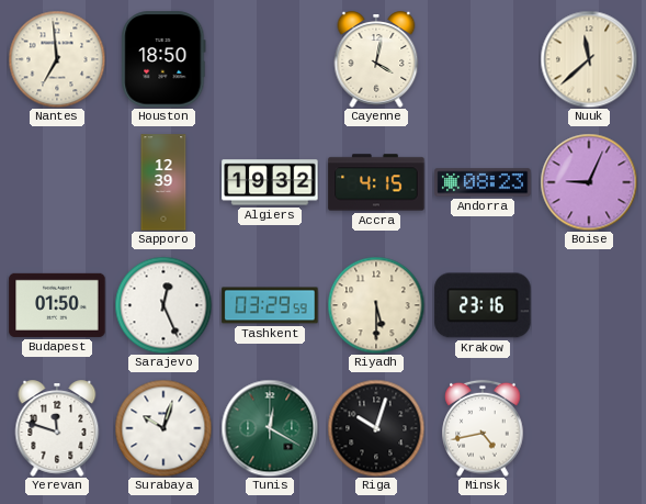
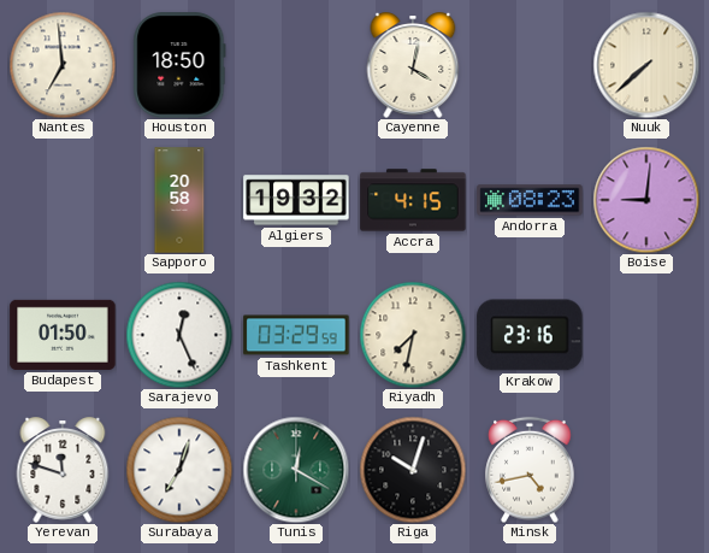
Nuuk: 11:38 -> 7:38 (646, 65)
Sapporo: 12:39 -> 20:58 (179, 200)
Boise: 9:04 -> 9:01 (646, 200)
Riyadh: 5:30 -> 7:32 (413, 335)
Surabaya: 10:03 -> 7:03 (179, 470)
